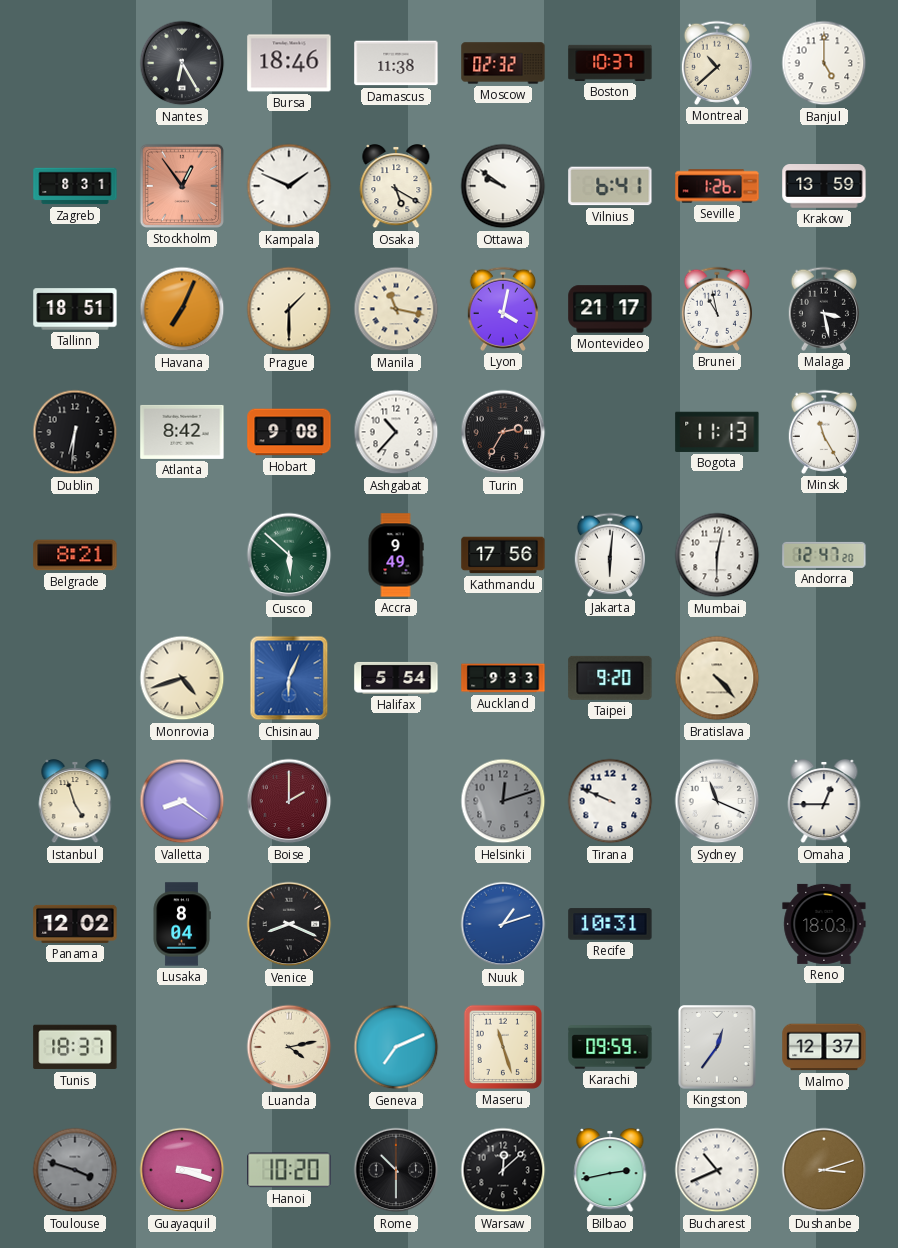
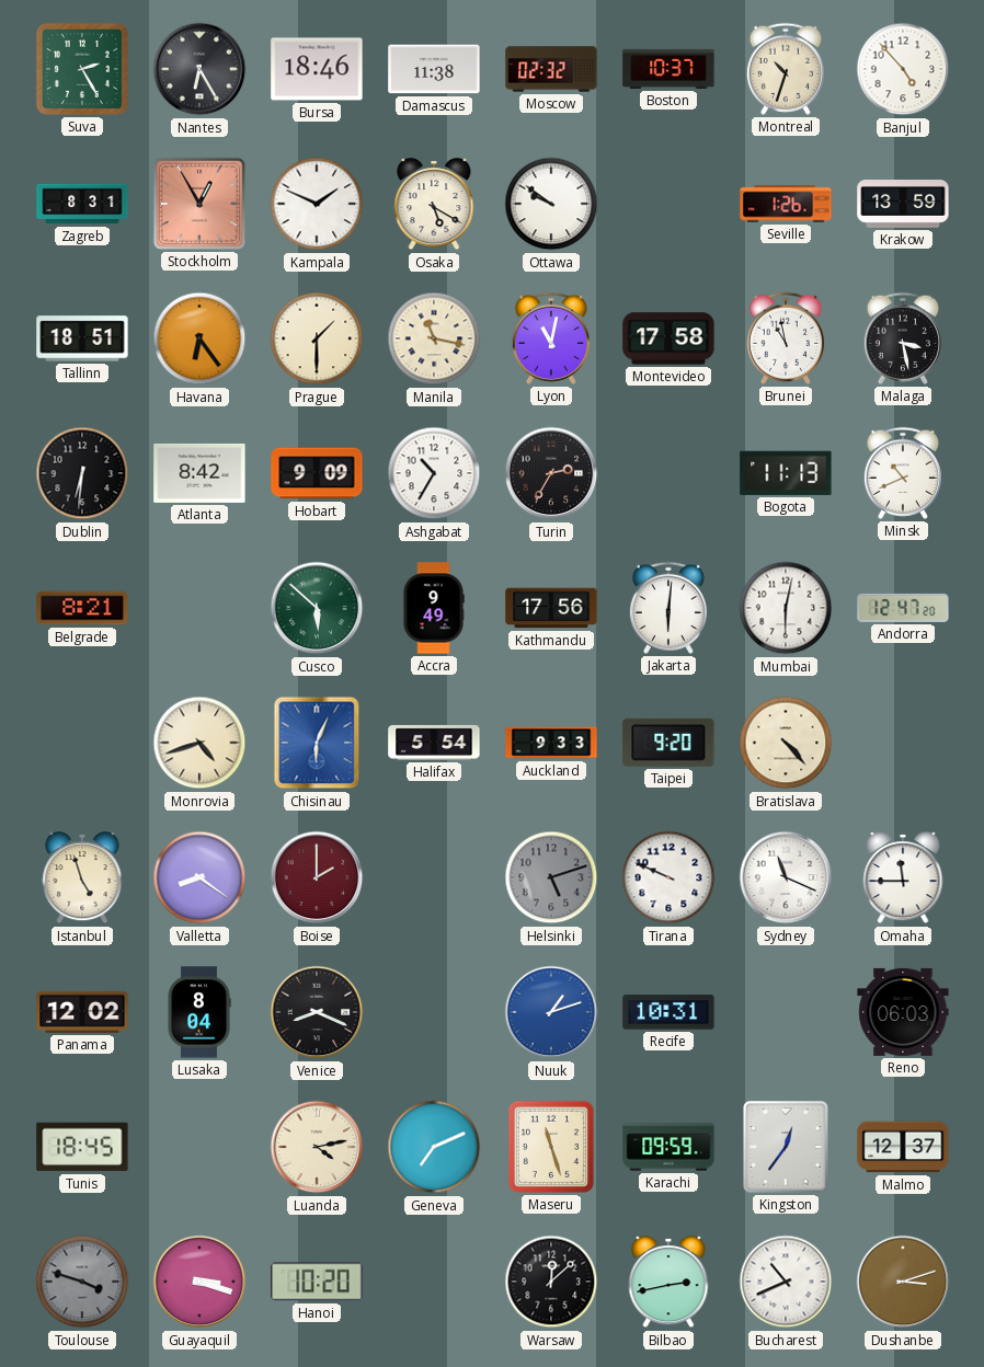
Suva: none -> 2:25 (82, 69)
Montreal: 10:38 -> 10:33 (786, 69)
Banjul: 5:00 -> 4:53 (903, 69)
Stockholm: 12:54 -> 12:55 (199, 204)
Vilnius: 6:41 -> none (610, 186)
Havana: 7:04 -> 6:24 (199, 338)
Lyon: 4:02 -> 11:02 (551, 338)
Montevideo: 21:17 -> 17:58 (668, 338)
Hobart: 9:08 -> 9:09 (317, 473)
Ashgabat: 10:37 -> 10:35 (434, 473)
Minsk: 11:25 -> 10:41 (903, 473)
Helsinki: 12:12 -> 5:12 (551, 877)
Omaha: 12:45 -> 11:45 (903, 878)
Reno: 18:03 -> 06:03 (903, 1012)
Tunis: 18:37 -> 18:45 (82, 1147)
Rome: 10:30 -> none (396, 1170)
